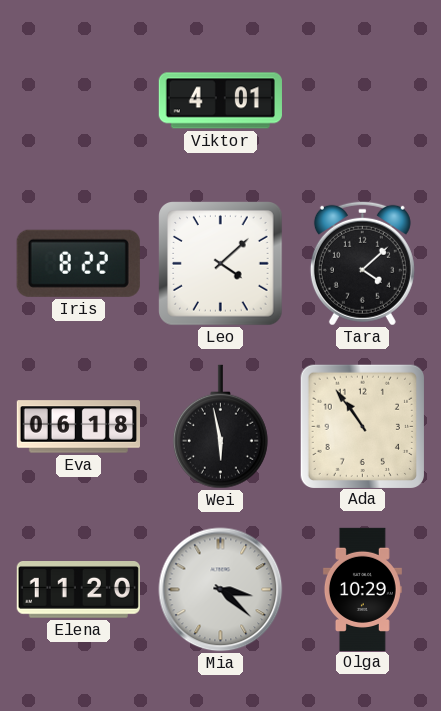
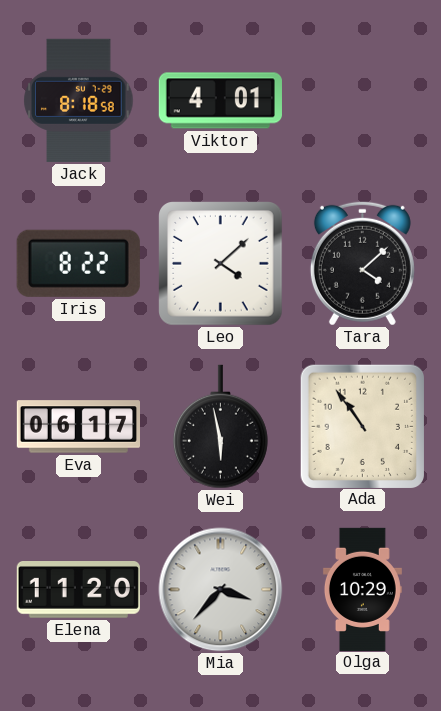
Jack: none -> 8:18 (79, 100)
Eva: 06:18 -> 06:17 (78, 427)
Mia: 3:22 -> 3:37 (221, 590)
